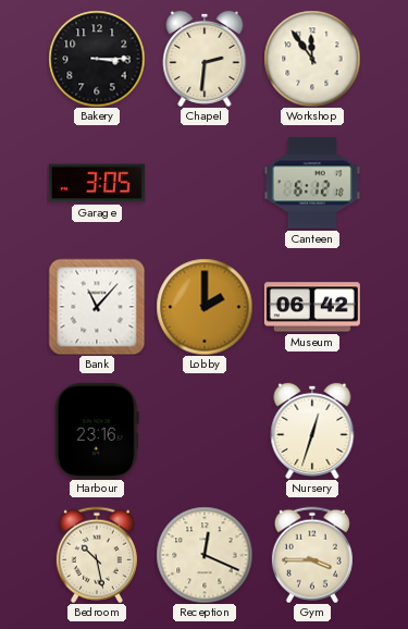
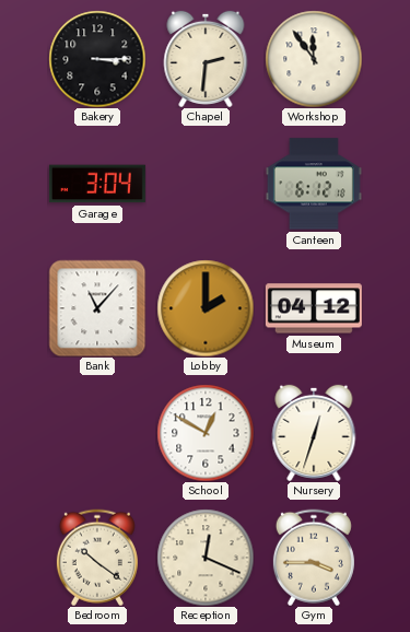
Garage: 3:05 -> 3:04 (97, 184)
Museum: 06:42 -> 04:12 (314, 308)
Harbour: 23:16 -> none (97, 431)
School: none -> 12:50 (206, 433)
Bedroom: 10:28 -> 10:21 (97, 558)
